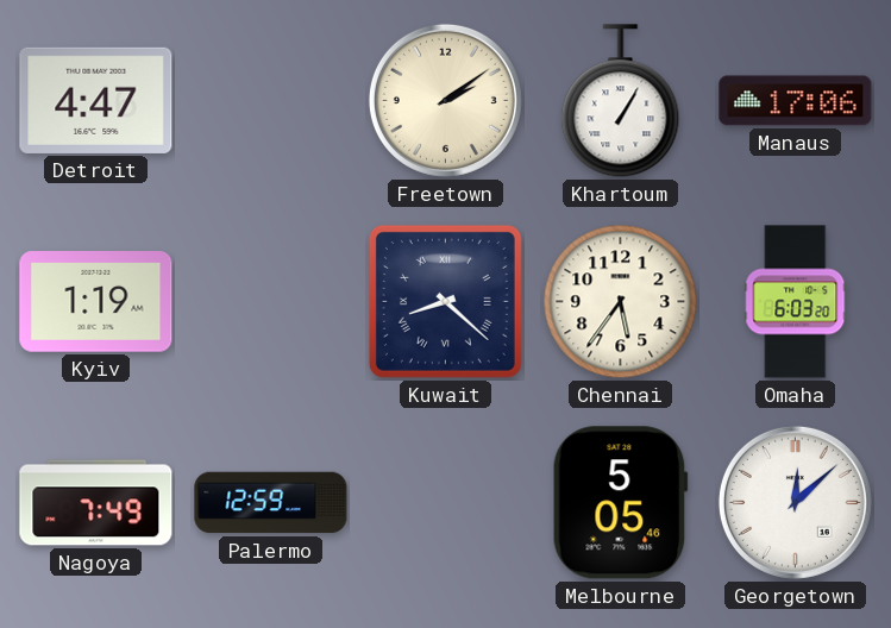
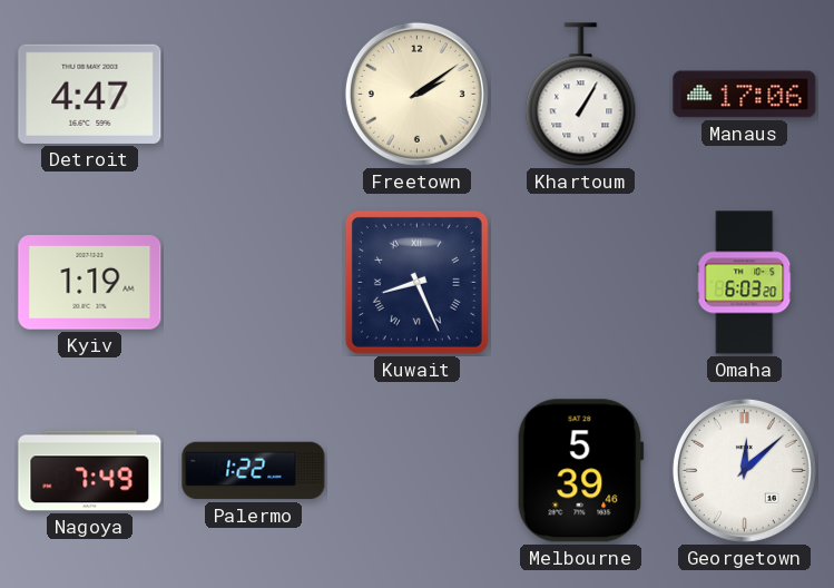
Kuwait: 8:22 -> 8:26 (416, 282)
Chennai: 5:36 -> none (621, 302)
Palermo: 12:59 -> 1:22 (254, 471)
Melbourne: 5:05 -> 5:39 (580, 471)
